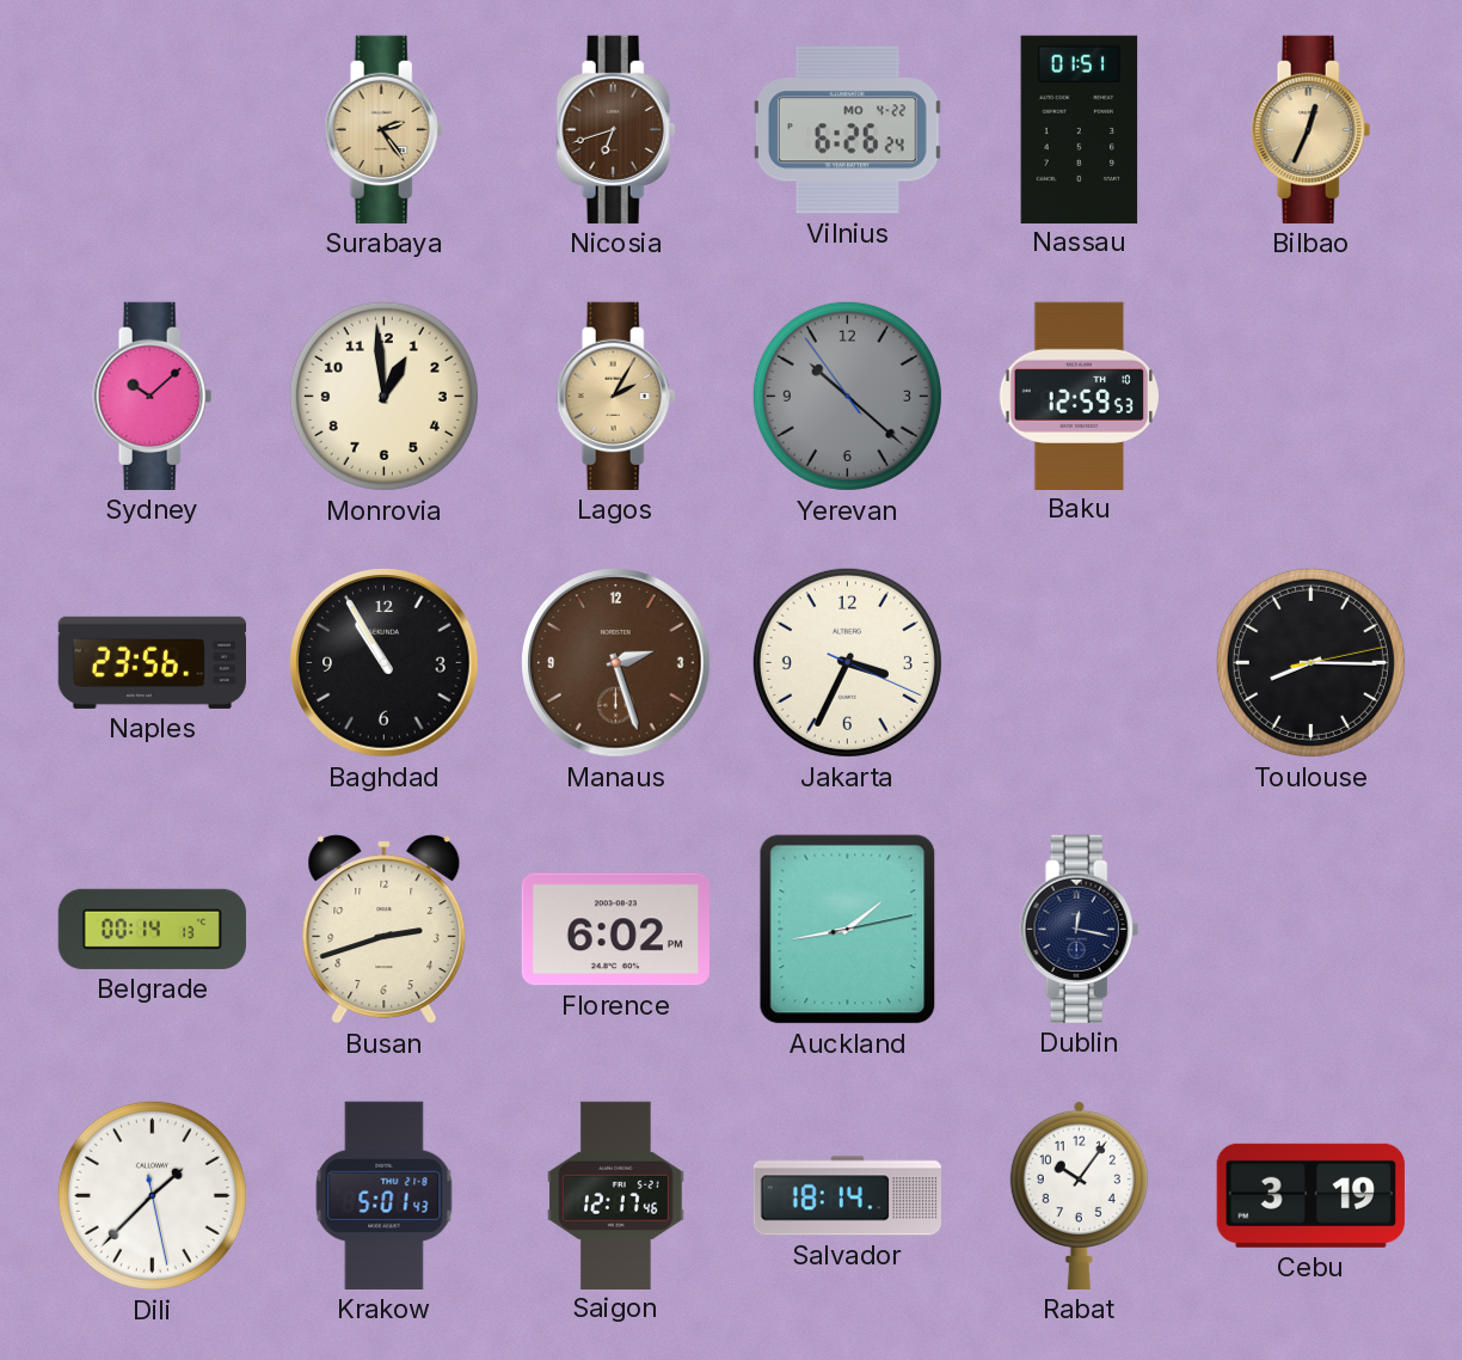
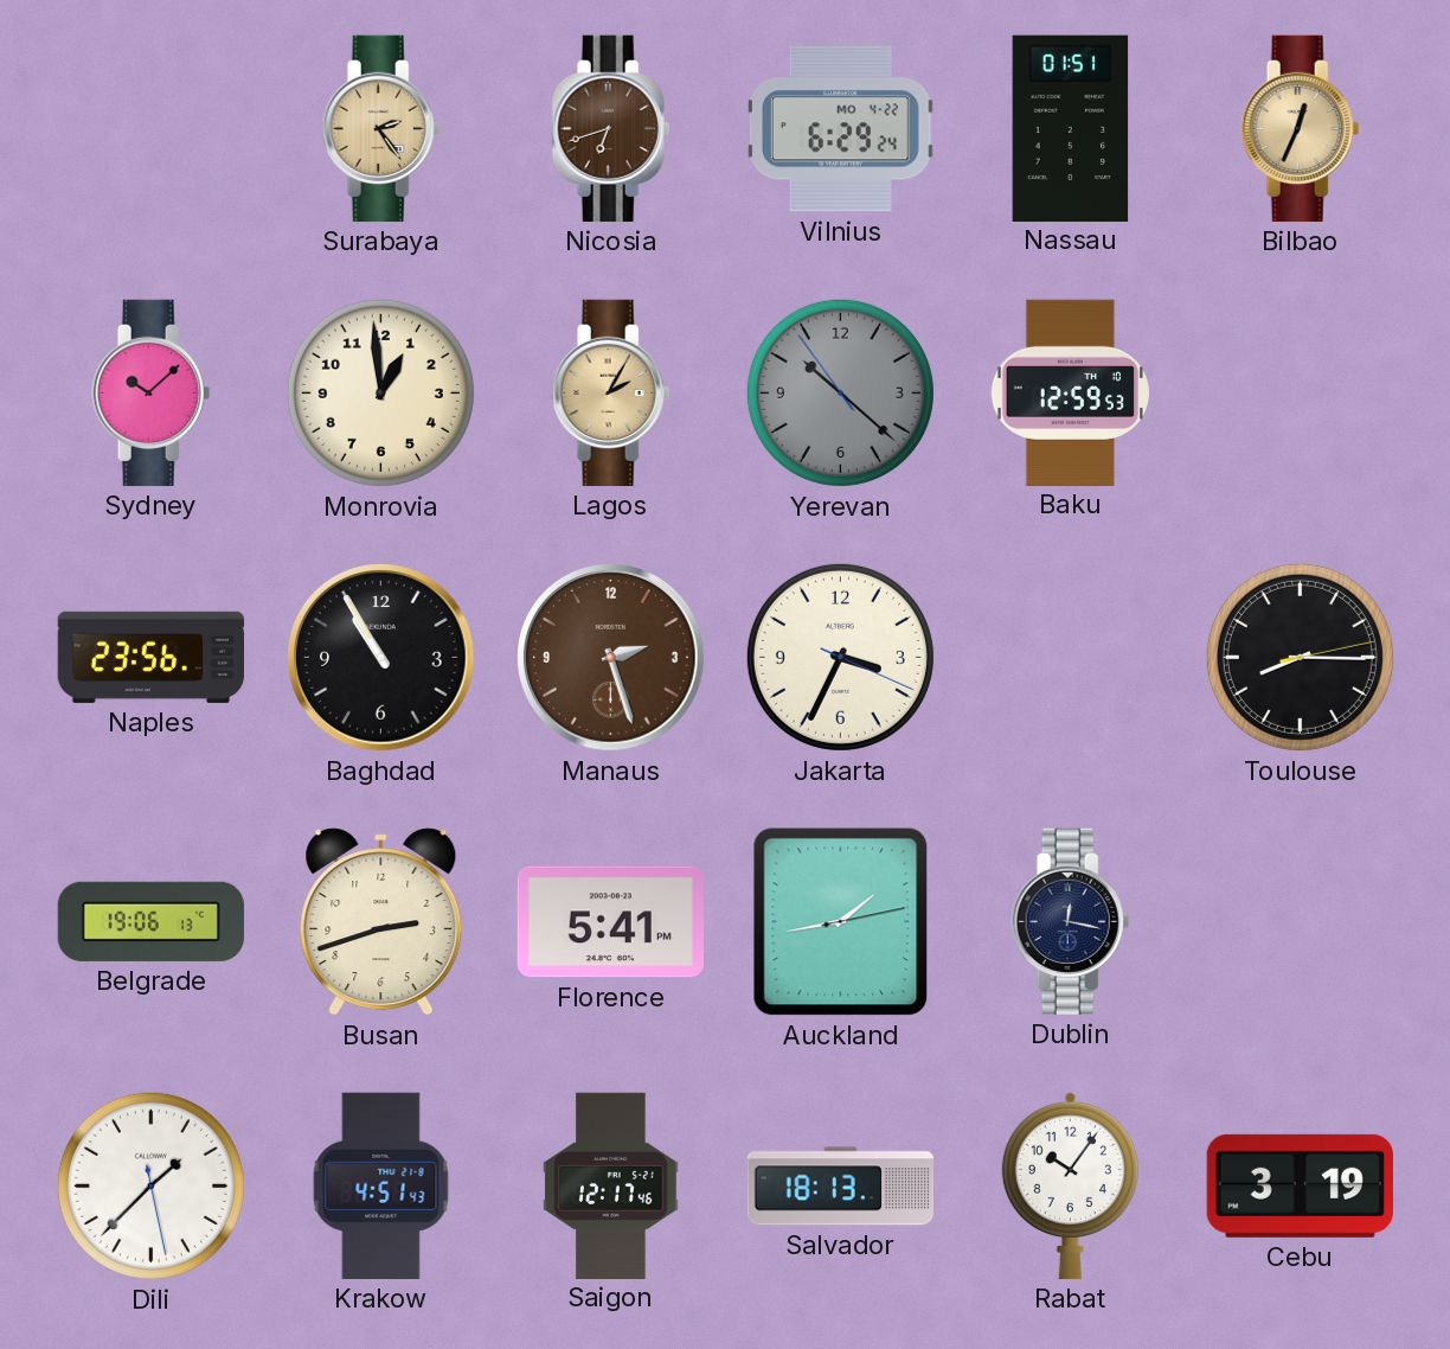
Vilnius: 6:26 -> 6:29 (840, 129)
Belgrade: 00:14 -> 19:06 (150, 921)
Florence: 6:02 -> 5:41 (610, 922)
Krakow: 5:01 -> 4:51 (381, 1185)
Salvador: 18:14 -> 18:13 (840, 1187)
